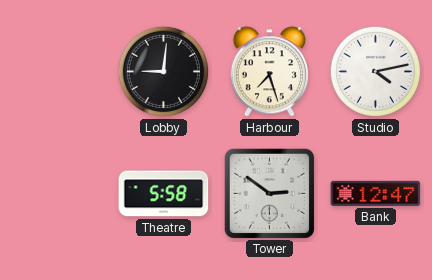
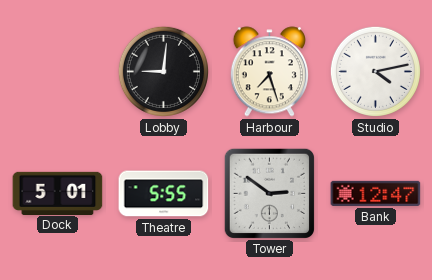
Dock: none -> 5:01 (58, 193)
Theatre: 5:58 -> 5:55 (164, 194)
